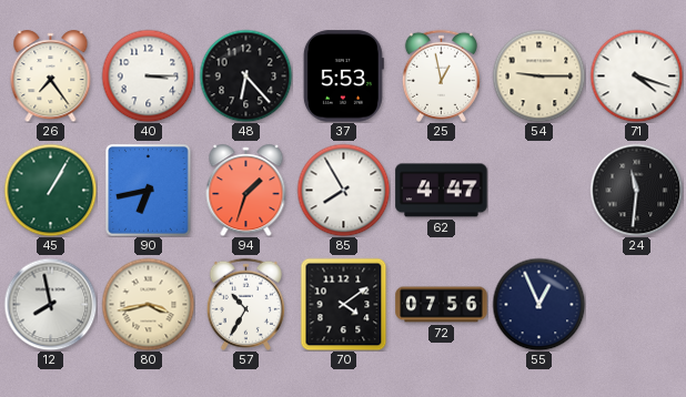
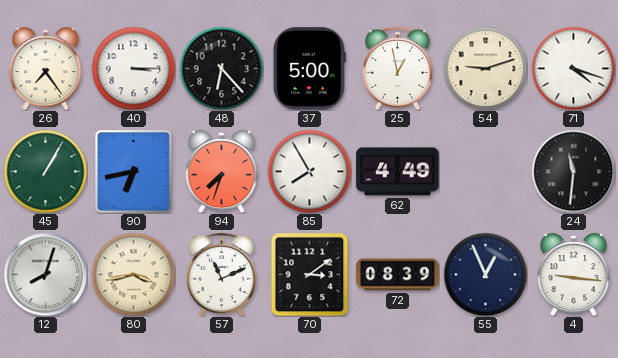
37: 5:53 -> 5:00 (309, 69)
54: 9:15 -> 9:12 (485, 68)
94: 1:33 -> 7:33 (222, 172)
62: 4:47 -> 4:49 (398, 172)
12: 7:58 -> 8:03 (45, 274)
57: 10:35 -> 11:11 (221, 274)
70: 4:09 -> 3:09 (310, 274)
72: 07:56 -> 08:39 (398, 275)
4: none -> 9:16 (574, 275)
